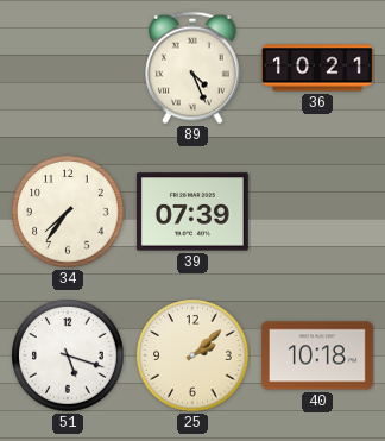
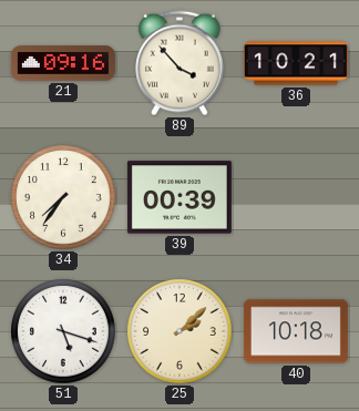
21: none -> 09:16 (63, 63)
89: 4:26 -> 3:53 (179, 63)
39: 07:39 -> 00:39 (179, 197)
